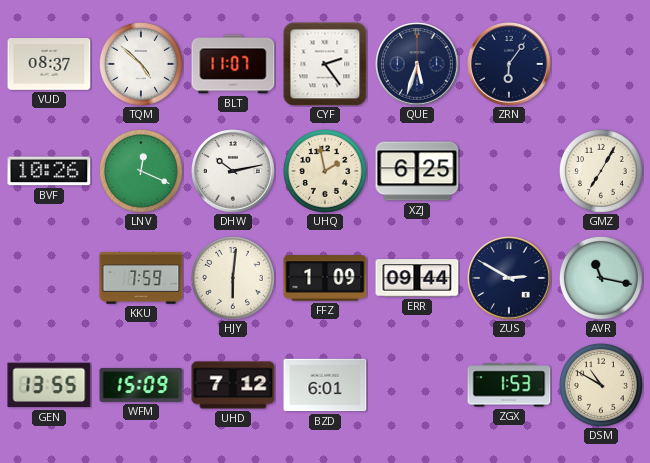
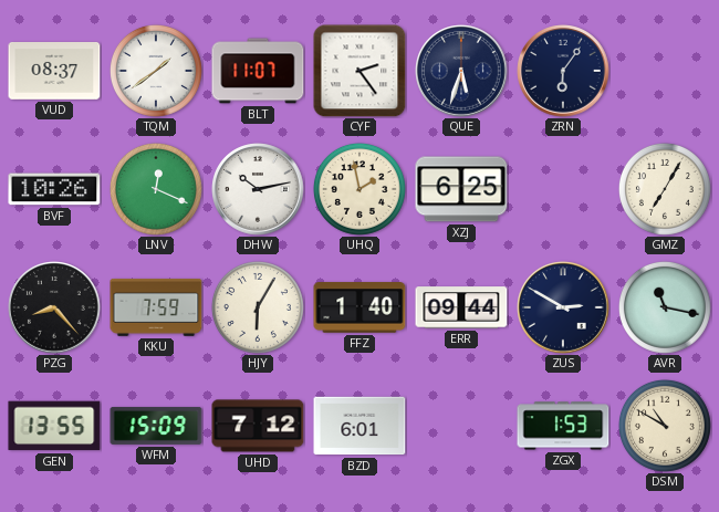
TQM: 4:52 -> 1:39 (156, 71)
PZG: none -> 8:23 (54, 307)
HJY: 6:01 -> 6:05 (258, 307)
FFZ: 1:09 -> 1:40 (359, 307)
